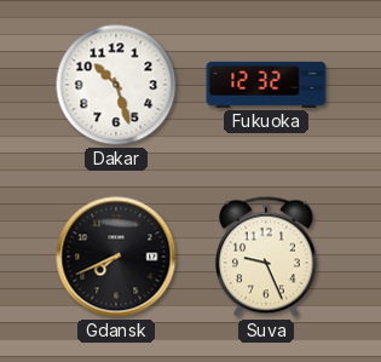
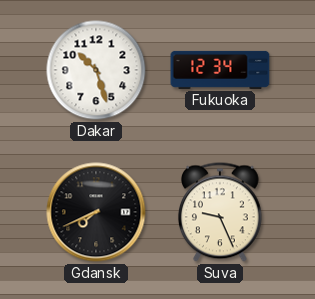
Fukuoka: 12:32 -> 12:34 (220, 70)
